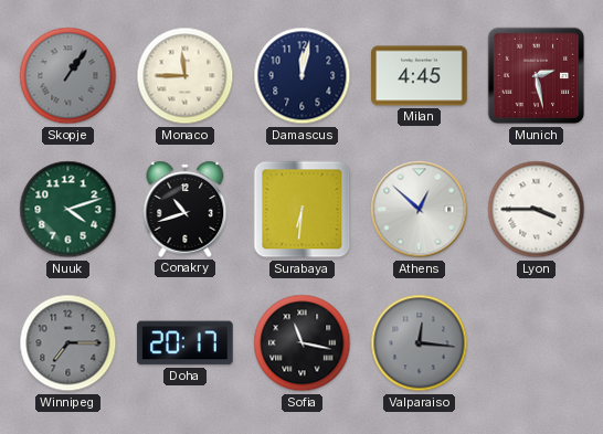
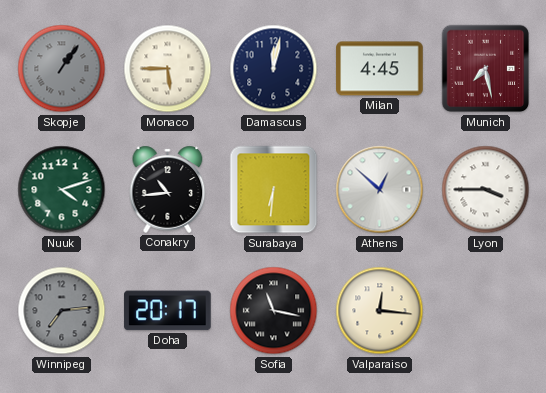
Monaco: 11:45 -> 5:45 (168, 69)
Munich: 2:28 -> 7:28 (486, 69)
Conakry: 10:42 -> 10:44 (168, 189)
Winnipeg: 7:15 -> 7:14 (62, 311)
Valparaiso dial: grey -> cream (380, 311)
